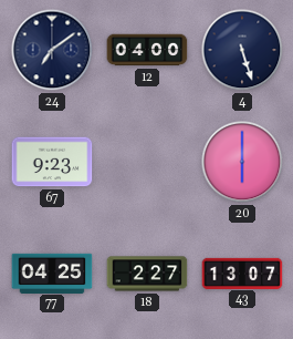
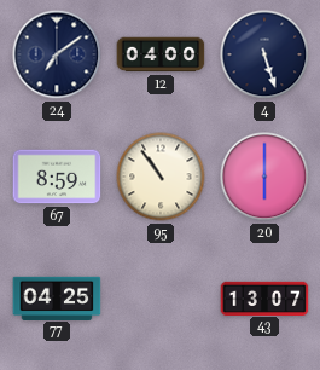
67: 9:23 -> 8:59 (57, 177)
95: none -> 10:54 (161, 177)
18: 2:27 -> none (147, 274)
